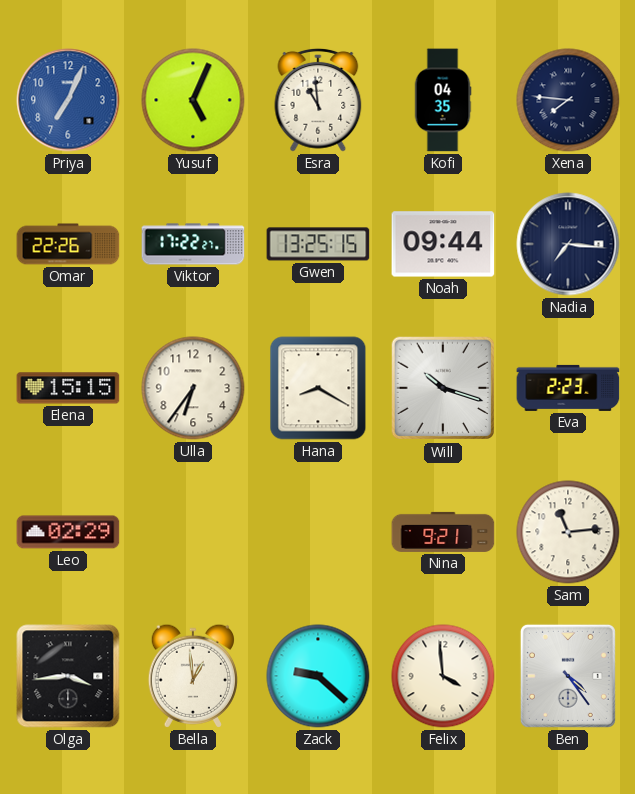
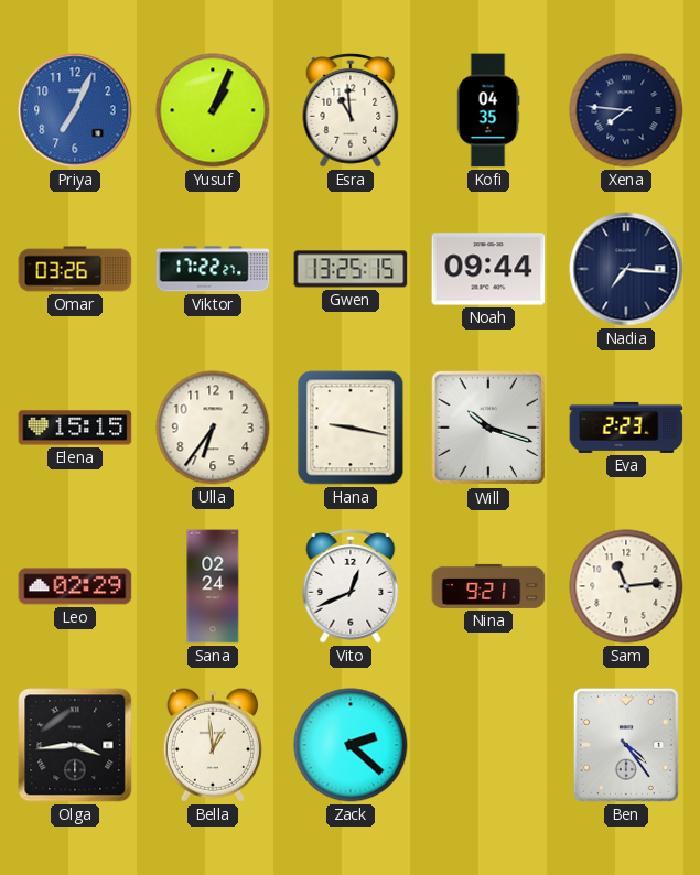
Yusuf: 5:04 -> 1:04 (213, 110)
Omar: 22:26 -> 03:26 (75, 269)
Hana: 8:20 -> 9:17 (351, 428)
Sana: none -> 02:24 (213, 586)
Vito: none -> 12:41 (351, 586)
Zack: 9:22 -> 2:22 (351, 745)
Felix: 3:59 -> none (443, 676)
